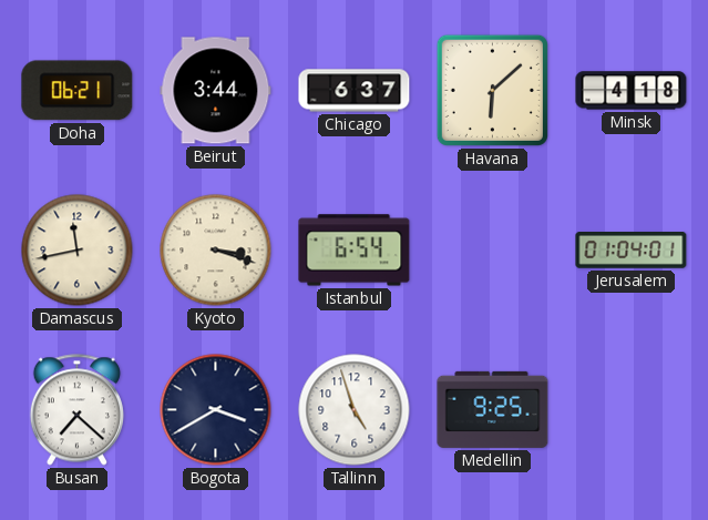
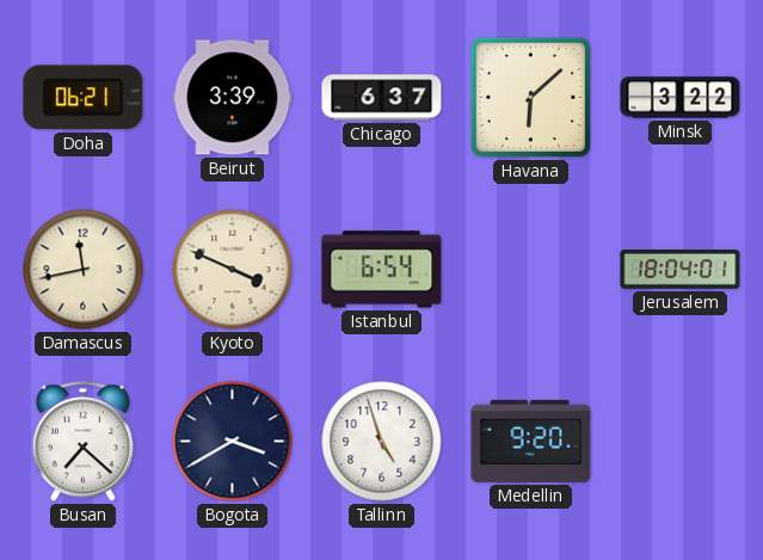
Beirut: 3:44 -> 3:39 (233, 98)
Minsk: 4:18 -> 3:22 (681, 98)
Kyoto: 3:18 -> 3:49 (233, 270)
Jerusalem: 01:04 -> 18:04 (681, 270)
Medellin: 9:25 -> 9:20 (531, 441)
